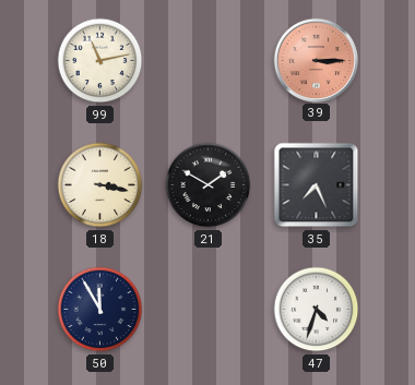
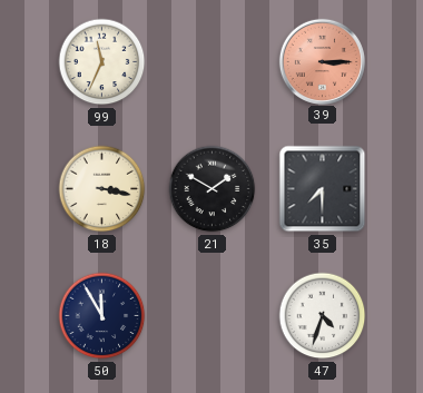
99: 11:13 -> 11:34 (102, 62)
35: 7:26 -> 7:30 (323, 189)
